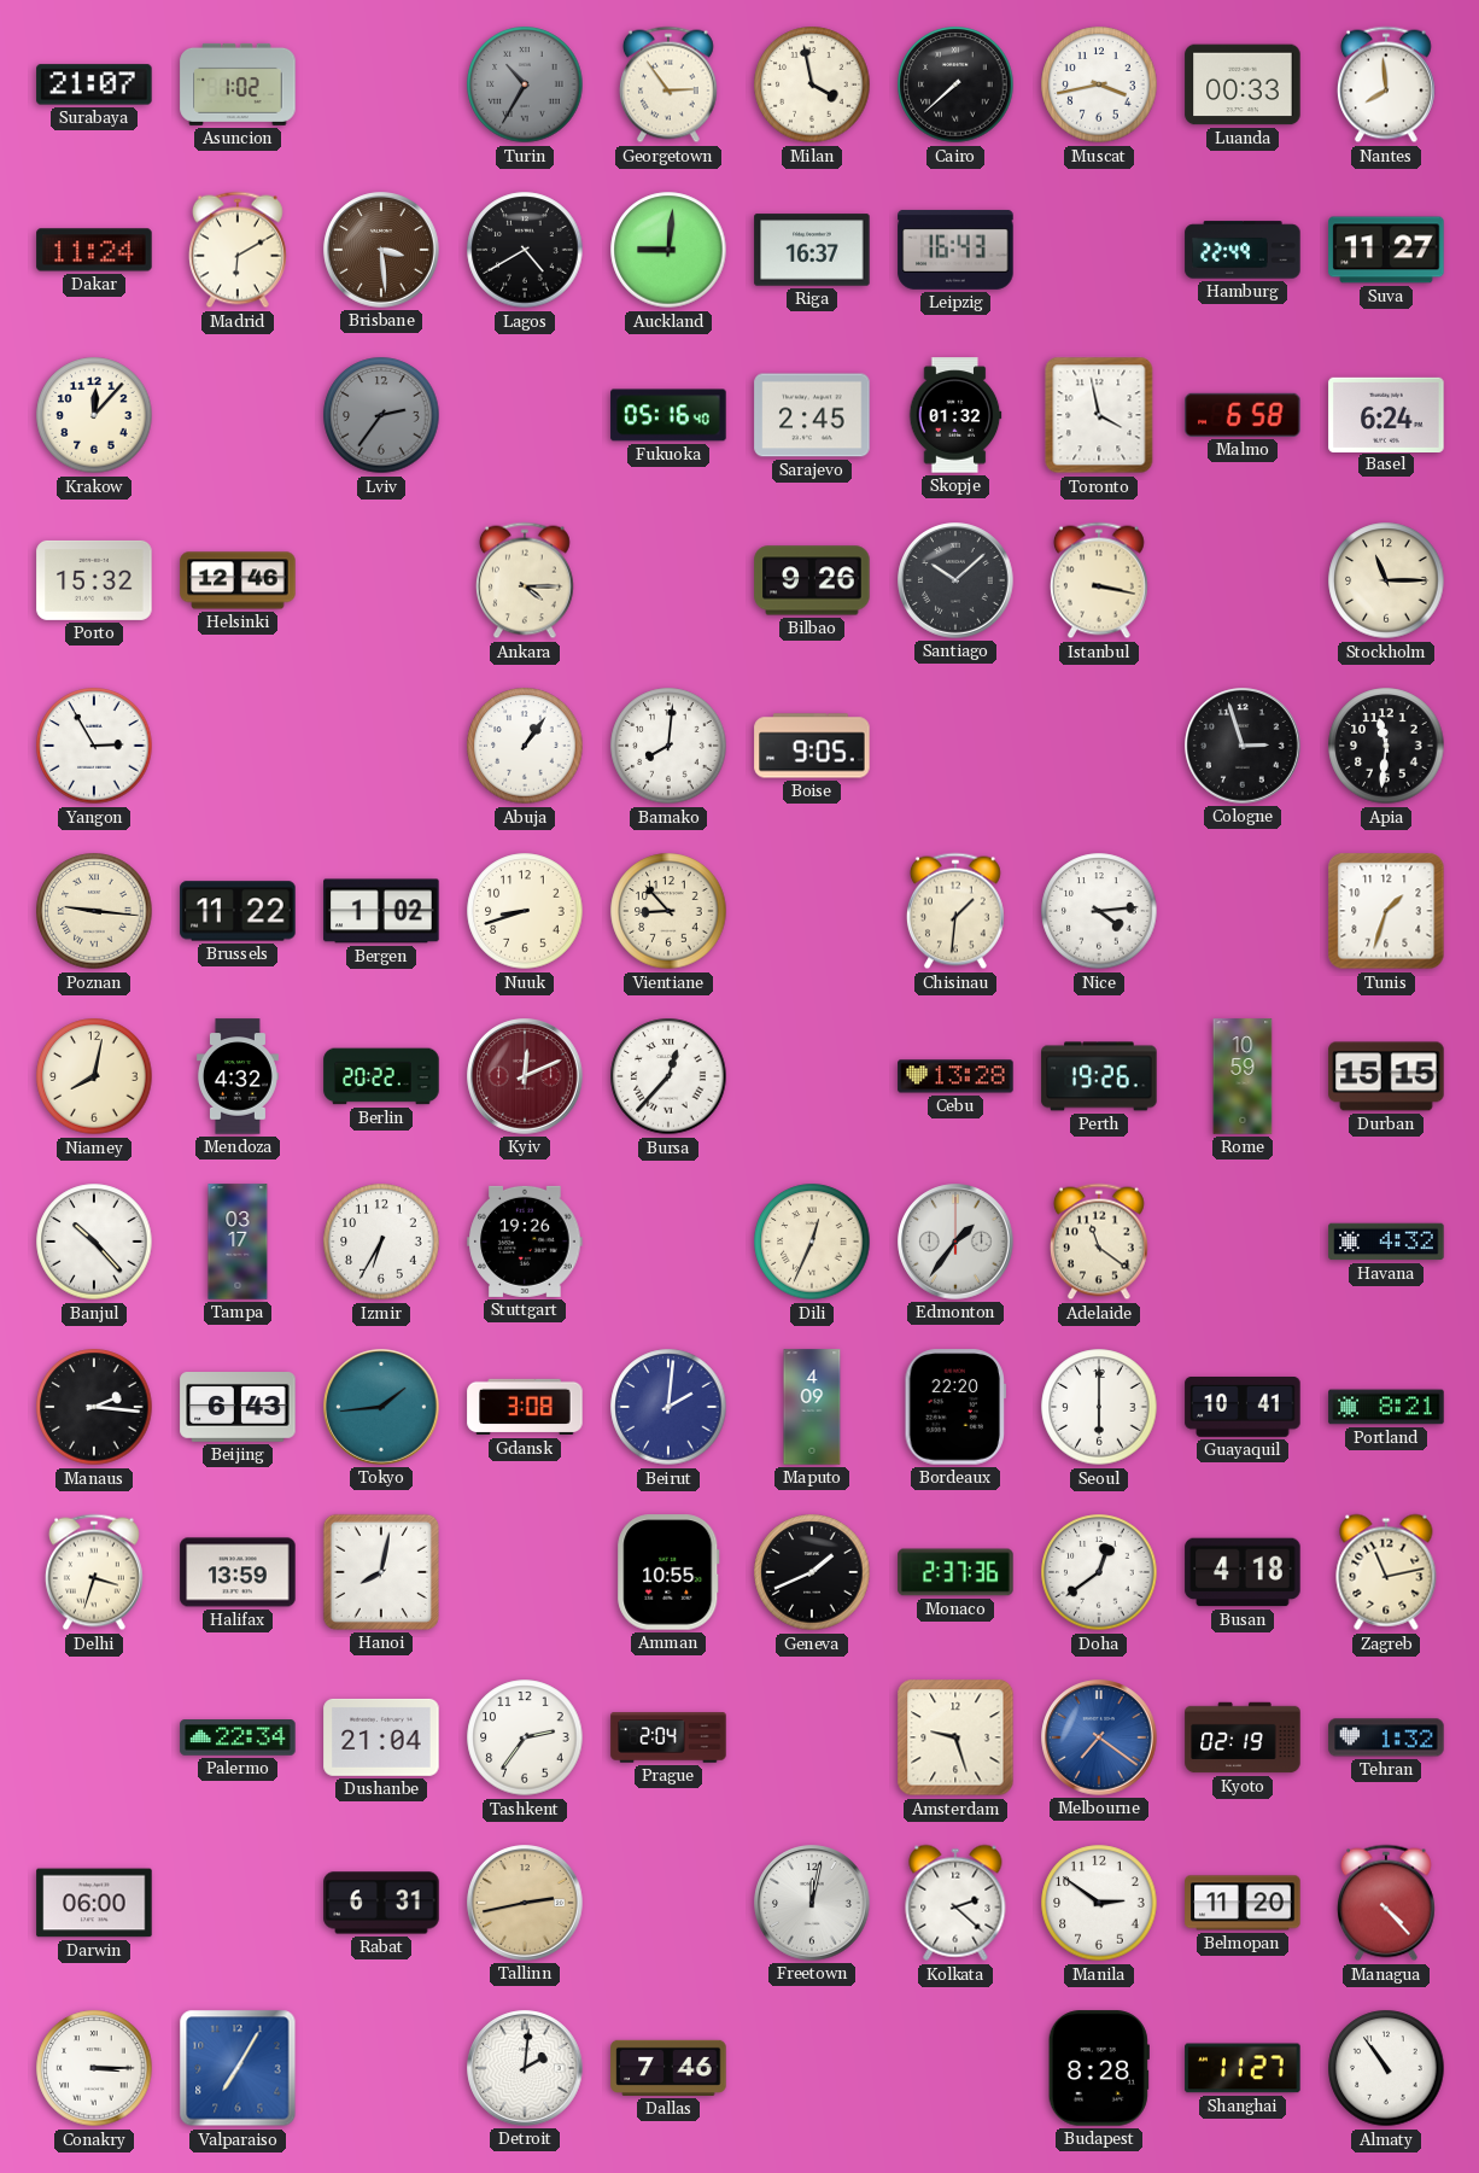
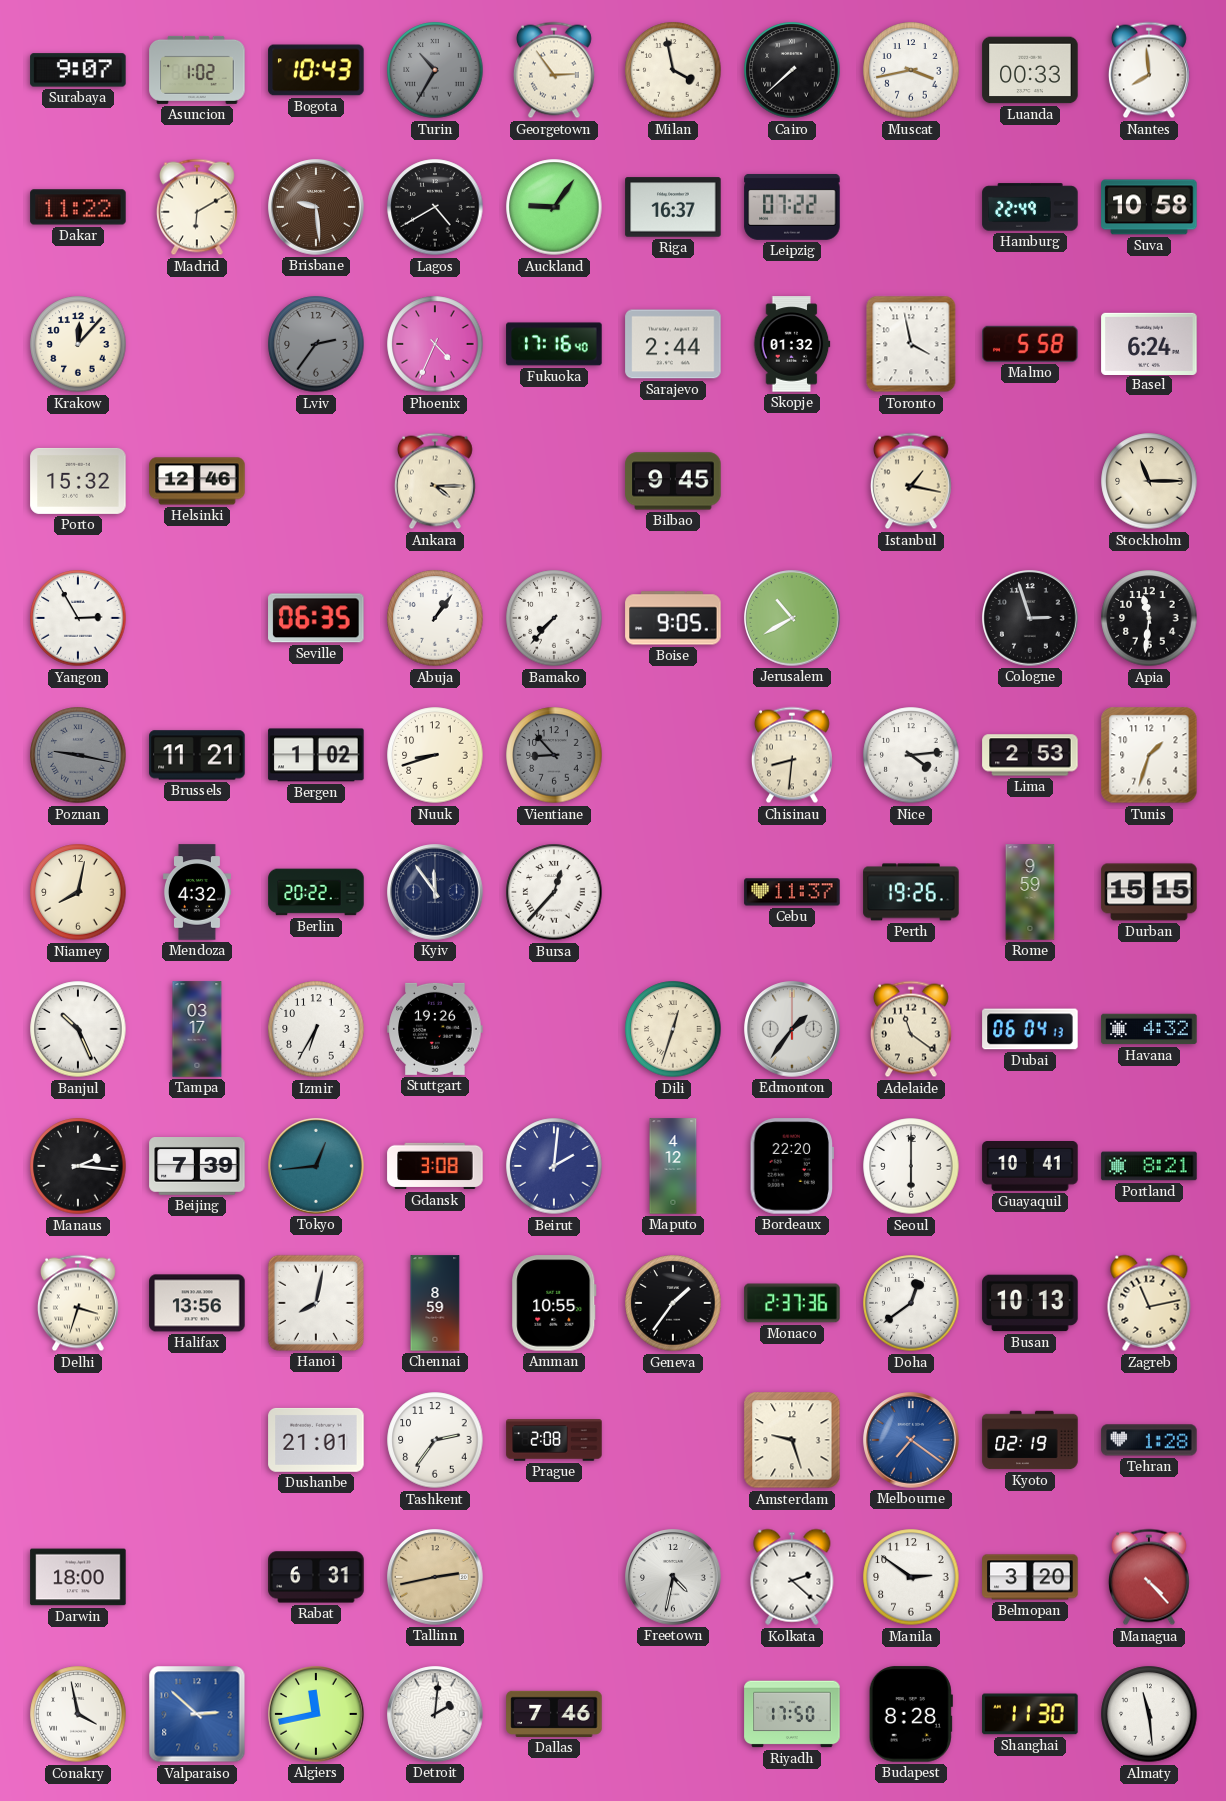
Surabaya: 21:07 -> 9:07 (78, 70)
Bogota: none -> 10:43 (316, 70)
Dakar: 11:24 -> 11:22 (78, 207)
Brisbane: 3:29 -> 9:29 (316, 207)
Auckland: 9:01 -> 9:06 (554, 207)
Leipzig: 16:43 -> 07:22 (792, 207)
Suva: 11:27 -> 10:58 (1149, 207)
Phoenix: none -> 4:34 (435, 344)
Fukuoka: 05:16 -> 17:16 (554, 344)
Sarajevo: 2:45 -> 2:44 (673, 344)
Malmo: 6:58 -> 5:58 (1030, 344)
Bilbao: 9:26 -> 9:45 (673, 481)
Santiago: 10:08 -> none (955, 580)
Istanbul: 3:17 -> 1:17 (911, 481)
Seville: none -> 06:35 (316, 618)
Bamako: 8:01 -> 7:37 (554, 618)
Jerusalem: none -> 10:40 (792, 618)
Poznan: 9:16 -> 9:17 (78, 755)
Poznan dial: cream -> grey (78, 755)
Brussels: 11:22 -> 11:21 (197, 755)
Vientiane dial: cream -> grey (554, 755)
Chisinau: 1:31 -> 8:31 (792, 755)
Lima: none -> 2:53 (1030, 755)
Kyiv: 12:11 -> 11:54 (435, 892)
Kyiv dial: burgundy -> navy (435, 892)
Cebu: 13:28 -> 11:37 (792, 892)
Rome: 10:59 -> 9:59 (1030, 892)
Banjul: 10:23 -> 10:26 (78, 1029)
Dili: 12:34 -> 12:33 (673, 1029)
Dubai: none -> 06:04 (1030, 1029)
Beijing: 6:43 -> 7:39 (197, 1167)
Tokyo: 1:44 -> 12:44 (316, 1166)
Maputo: 4:09 -> 4:12 (673, 1166)
Halifax: 13:59 -> 13:56 (197, 1303)
Chennai: none -> 8:59 (435, 1303)
Geneva: 1:41 -> 1:36 (673, 1303)
Busan: 4:18 -> 10:13 (1030, 1303)
Palermo: 22:34 -> none (238, 1737)
Dushanbe: 21:04 -> 21:01 (316, 1440)
Prague: 2:04 -> 2:08 (554, 1440)
Tehran: 1:32 -> 1:28 (1149, 1440)
Darwin: 06:00 -> 18:00 (78, 1577)
Freetown: 12:02 -> 4:32 (673, 1577)
Belmopan: 11:20 -> 3:20 (1030, 1577)
Conakry: 3:15 -> 3:58 (78, 1714)
Valparaiso: 7:05 -> 2:52 (197, 1714)
Algiers: none -> 11:43 (316, 1714)
Riyadh: none -> 17:50 (792, 1714)
Shanghai: 11:27 -> 11:30 (1030, 1714)
Almaty: 10:54 -> 11:29 (1149, 1714)
